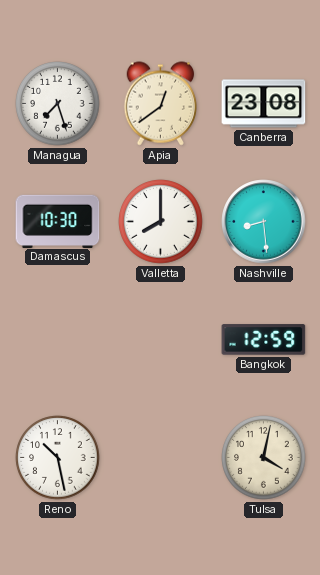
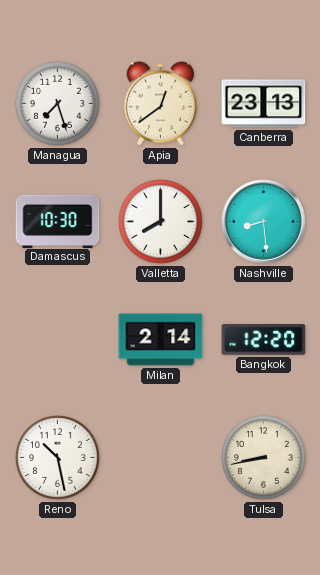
Canberra: 23:08 -> 23:13 (264, 104)
Milan: none -> 2:14 (161, 340)
Bangkok: 12:59 -> 12:20 (264, 340)
Tulsa: 4:02 -> 8:43 (264, 458)
